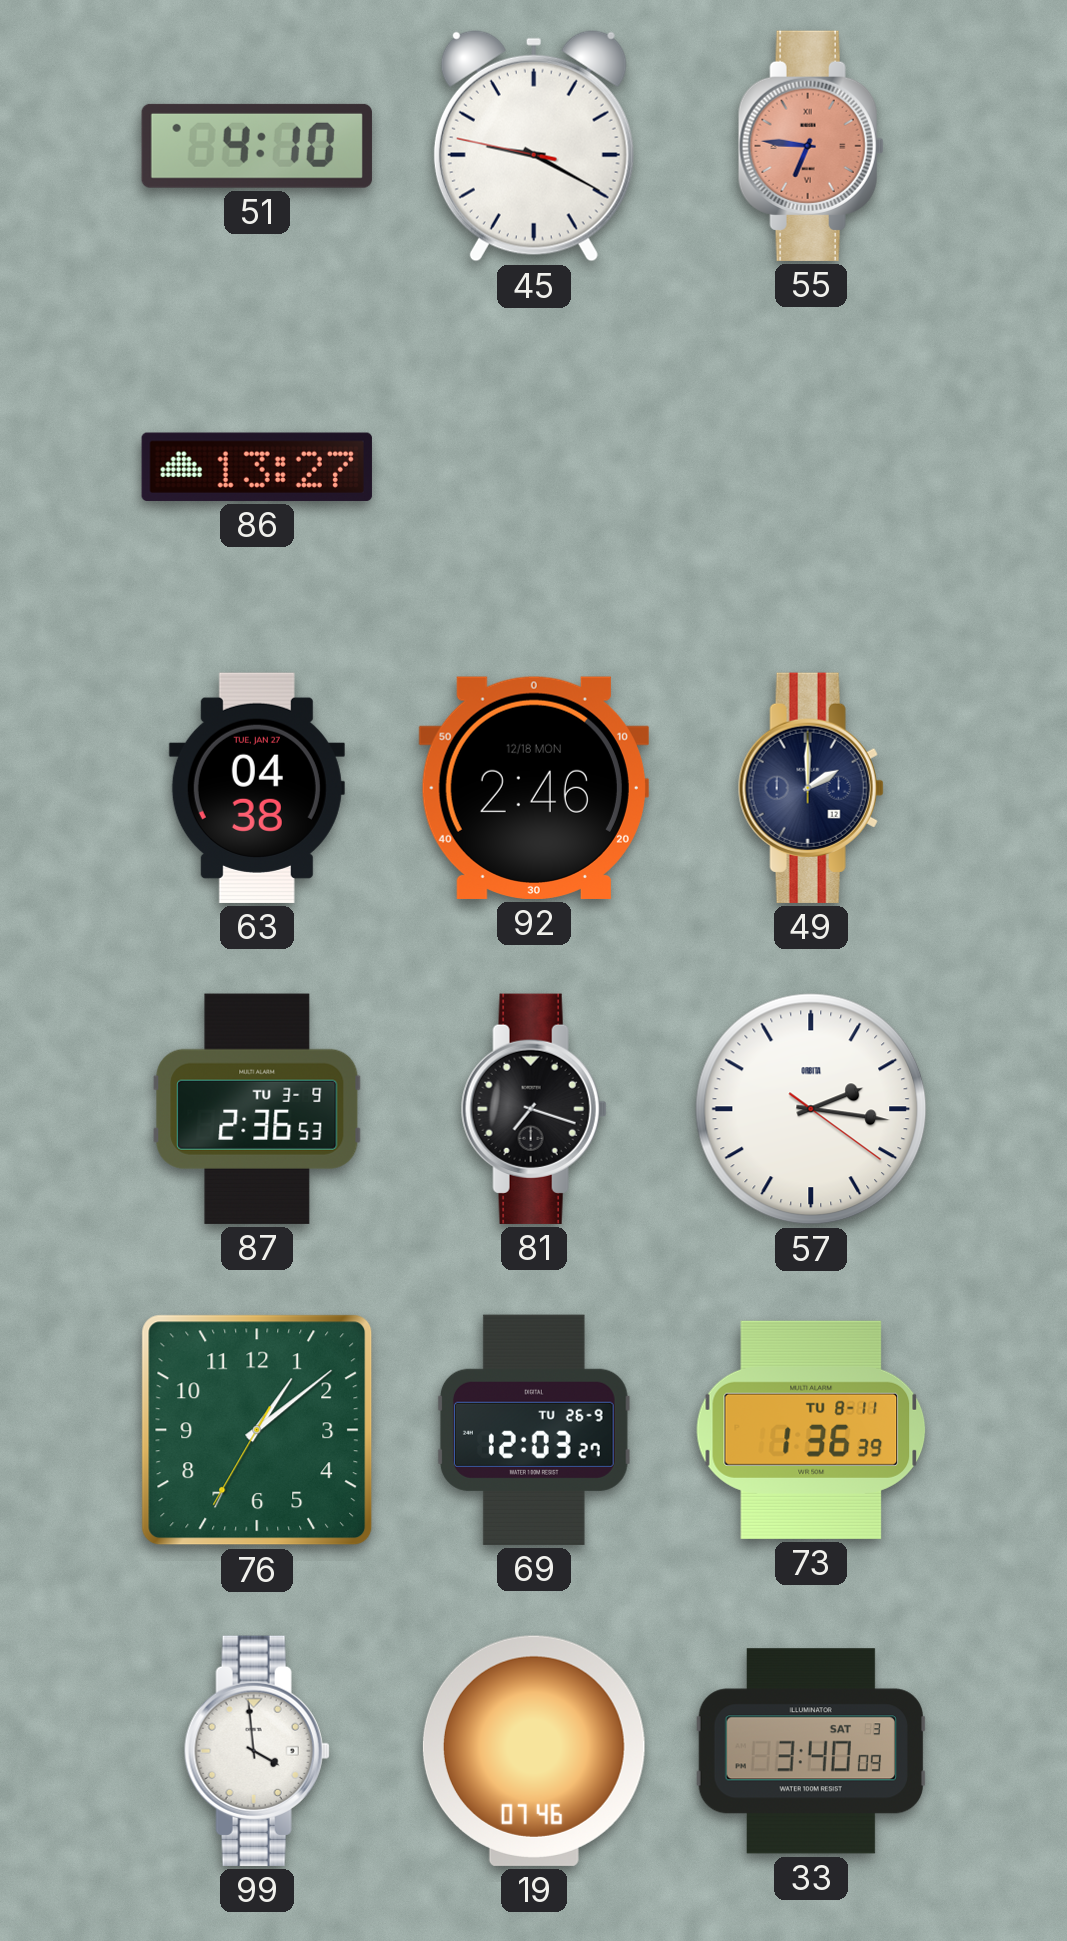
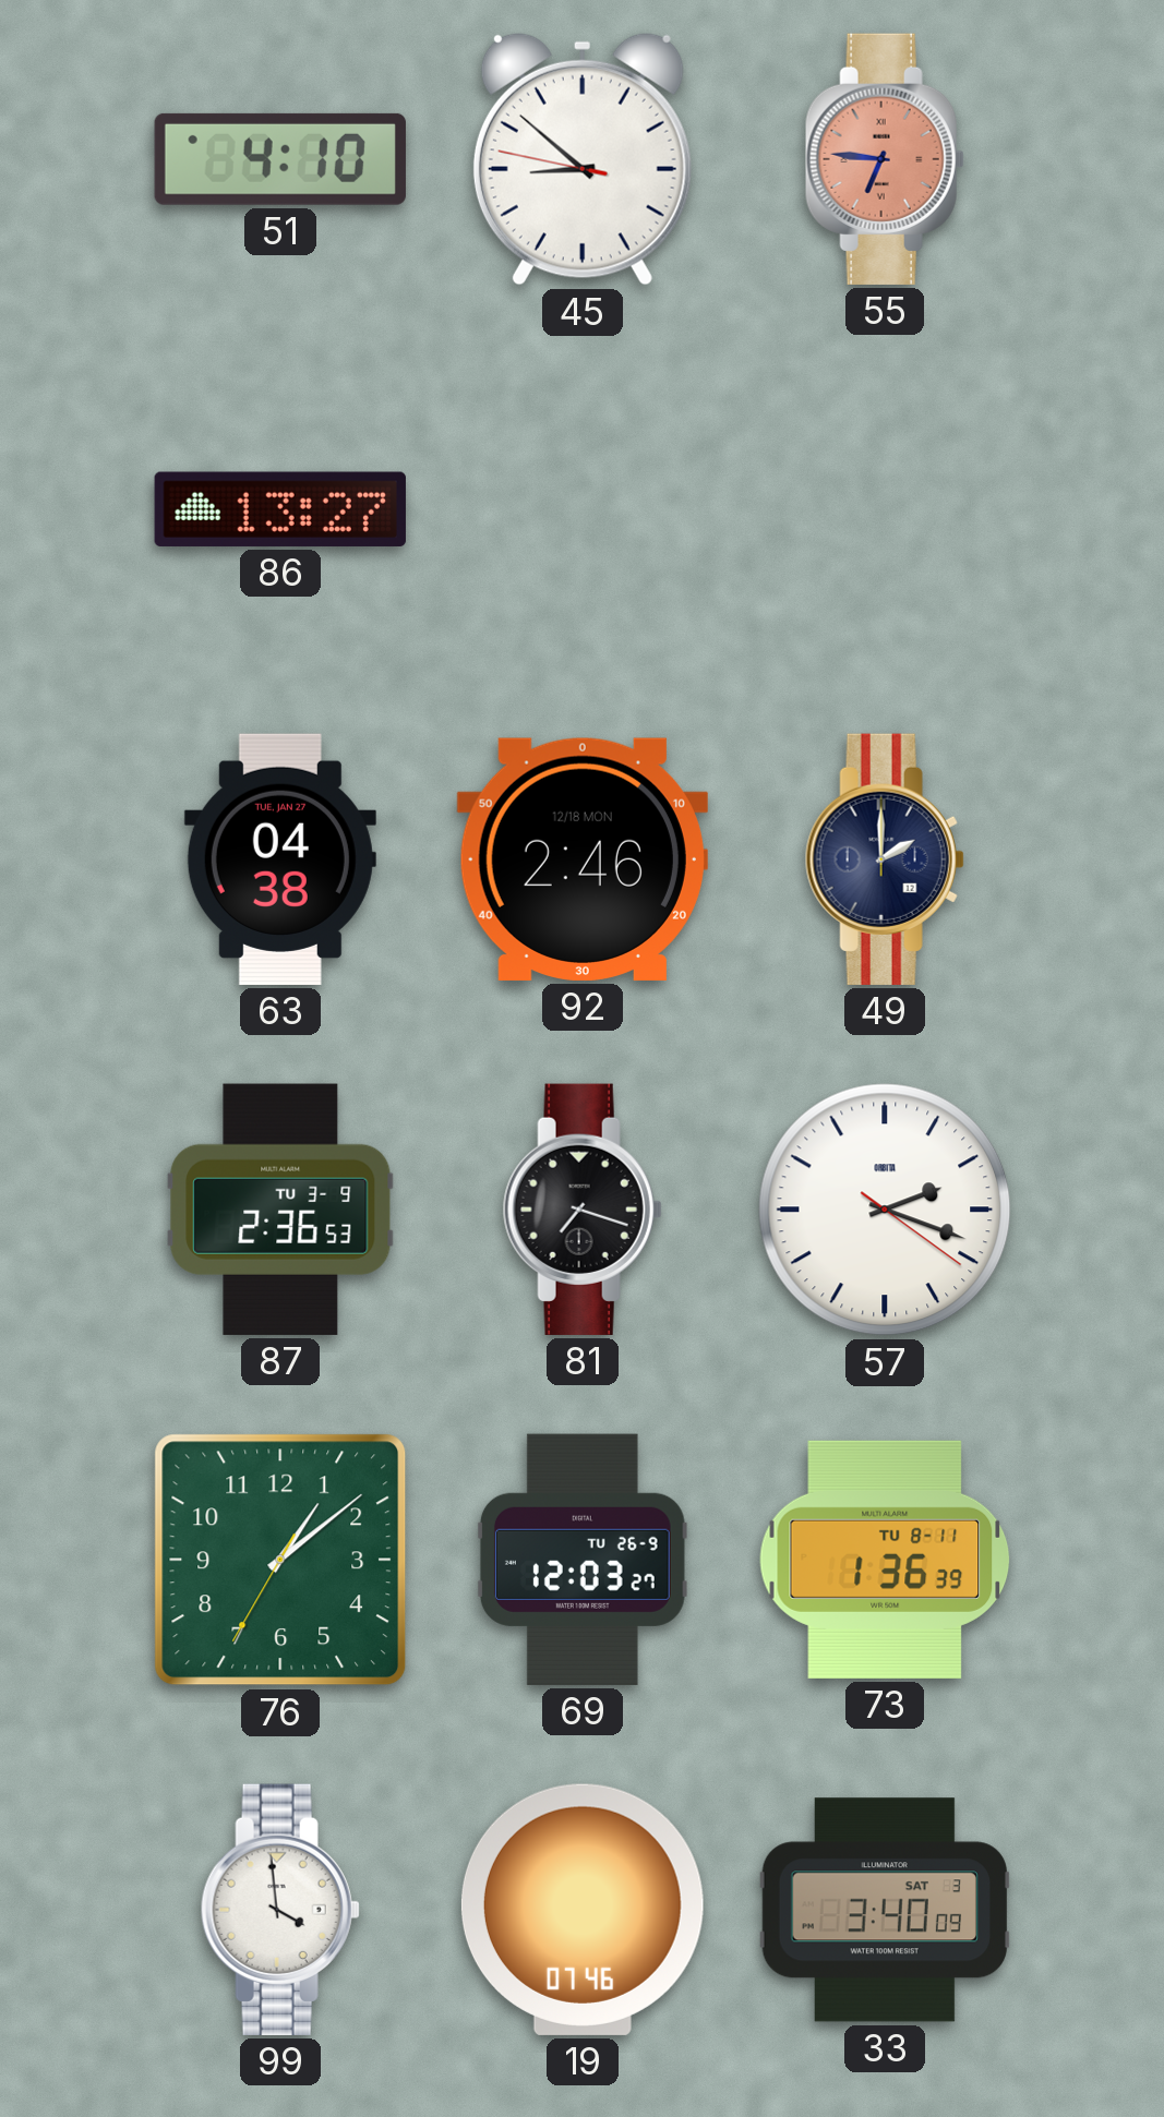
45: 9:19 -> 8:51 (583, 159)
57: 2:16 -> 2:18 (885, 1210)
